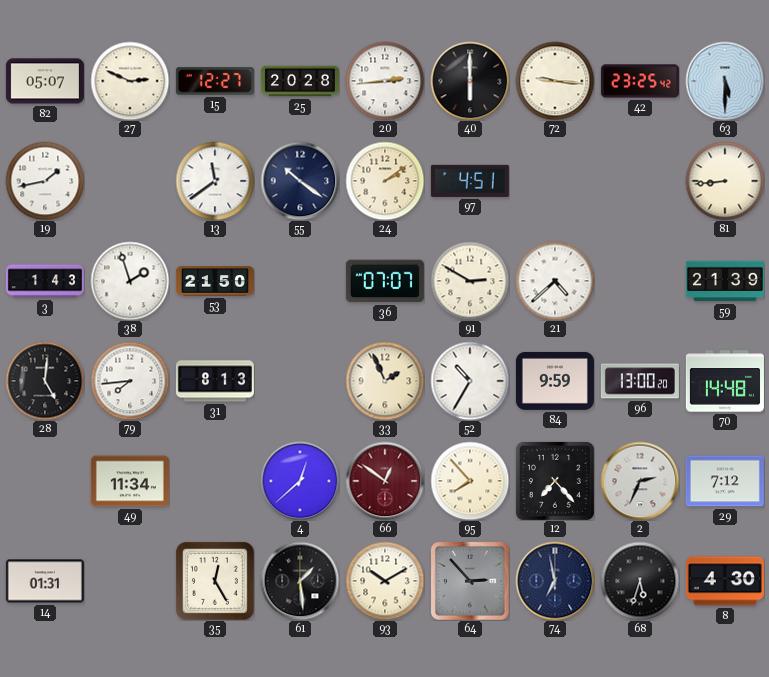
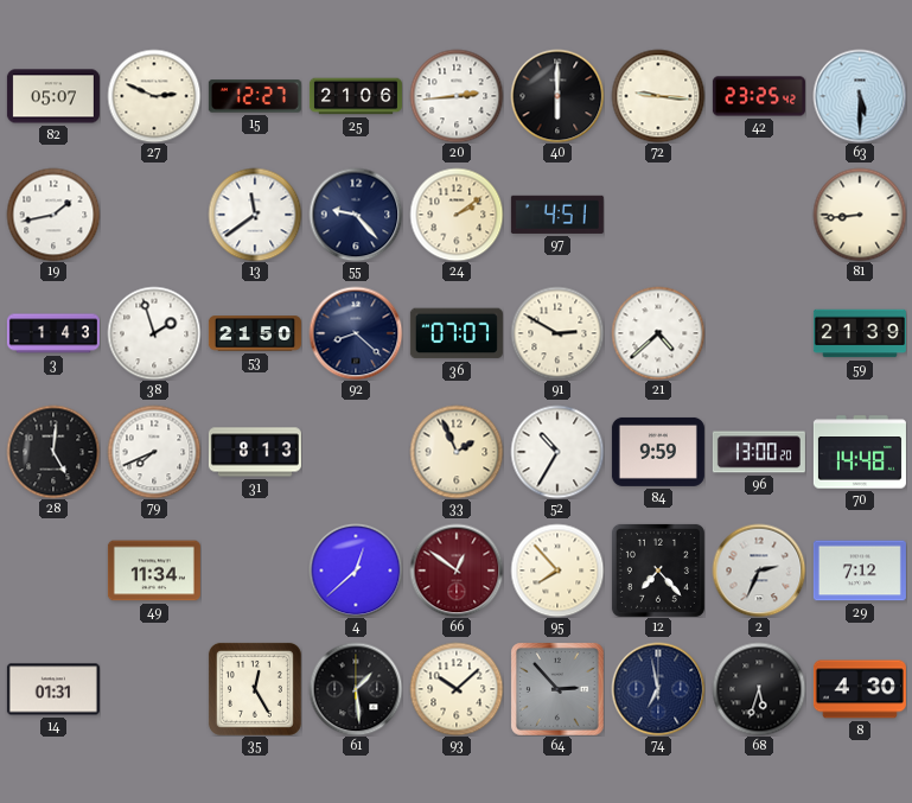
25: 20:28 -> 21:06 (356, 96)
55: 10:21 -> 9:23 (356, 215)
92: none -> 8:22 (356, 333)
79: 7:44 -> 7:41 (154, 452)
93: 10:10 -> 10:08 (457, 689)
